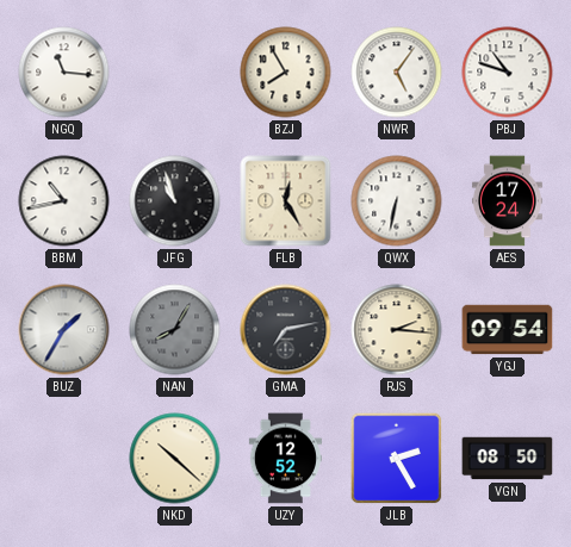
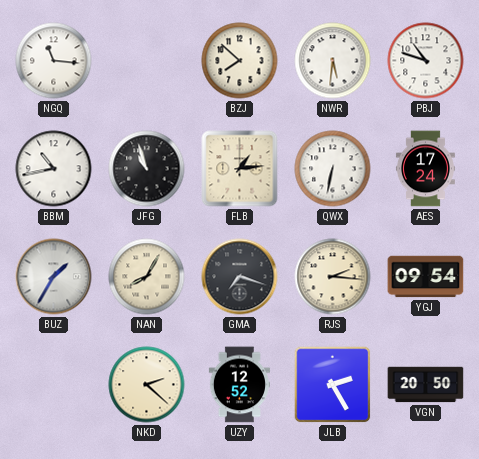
BZJ: 7:55 -> 7:52 (240, 61)
NWR: 5:06 -> 5:31 (333, 61)
FLB: 12:25 -> 1:14 (240, 169)
NAN dial: grey -> cream (147, 277)
GMA: 7:13 -> 7:18 (240, 277)
NKD: 10:22 -> 2:22 (147, 385)
VGN: 08:50 -> 20:50 (426, 385)
